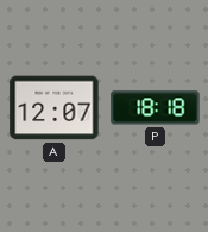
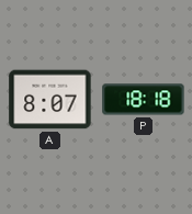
A: 12:07 -> 8:07 (50, 100)
